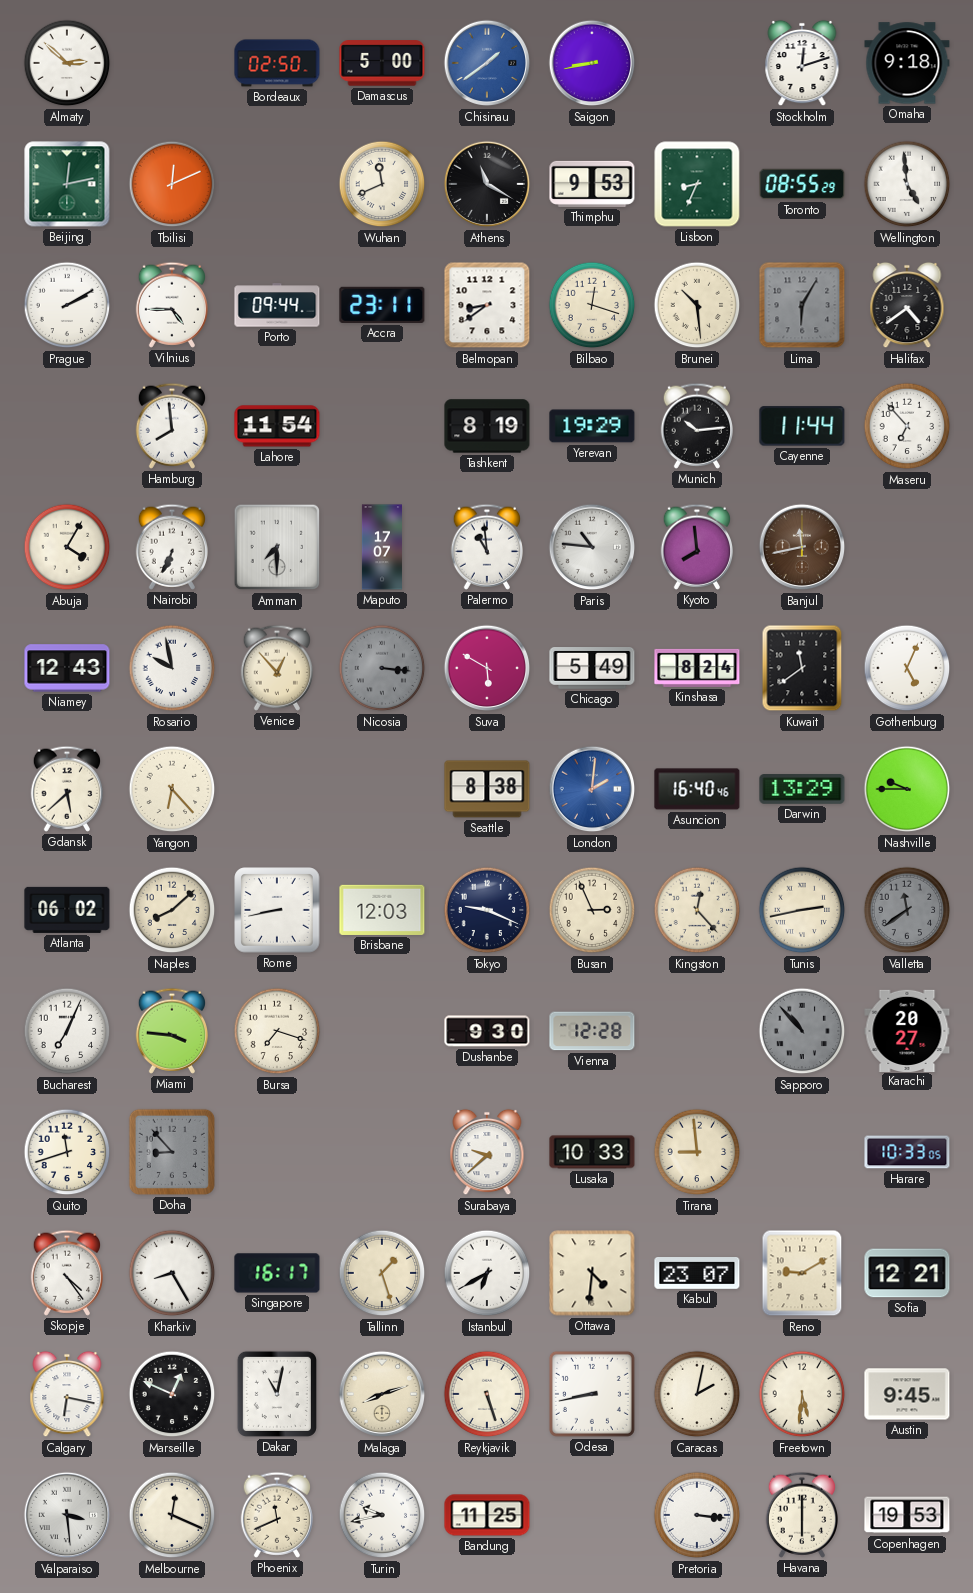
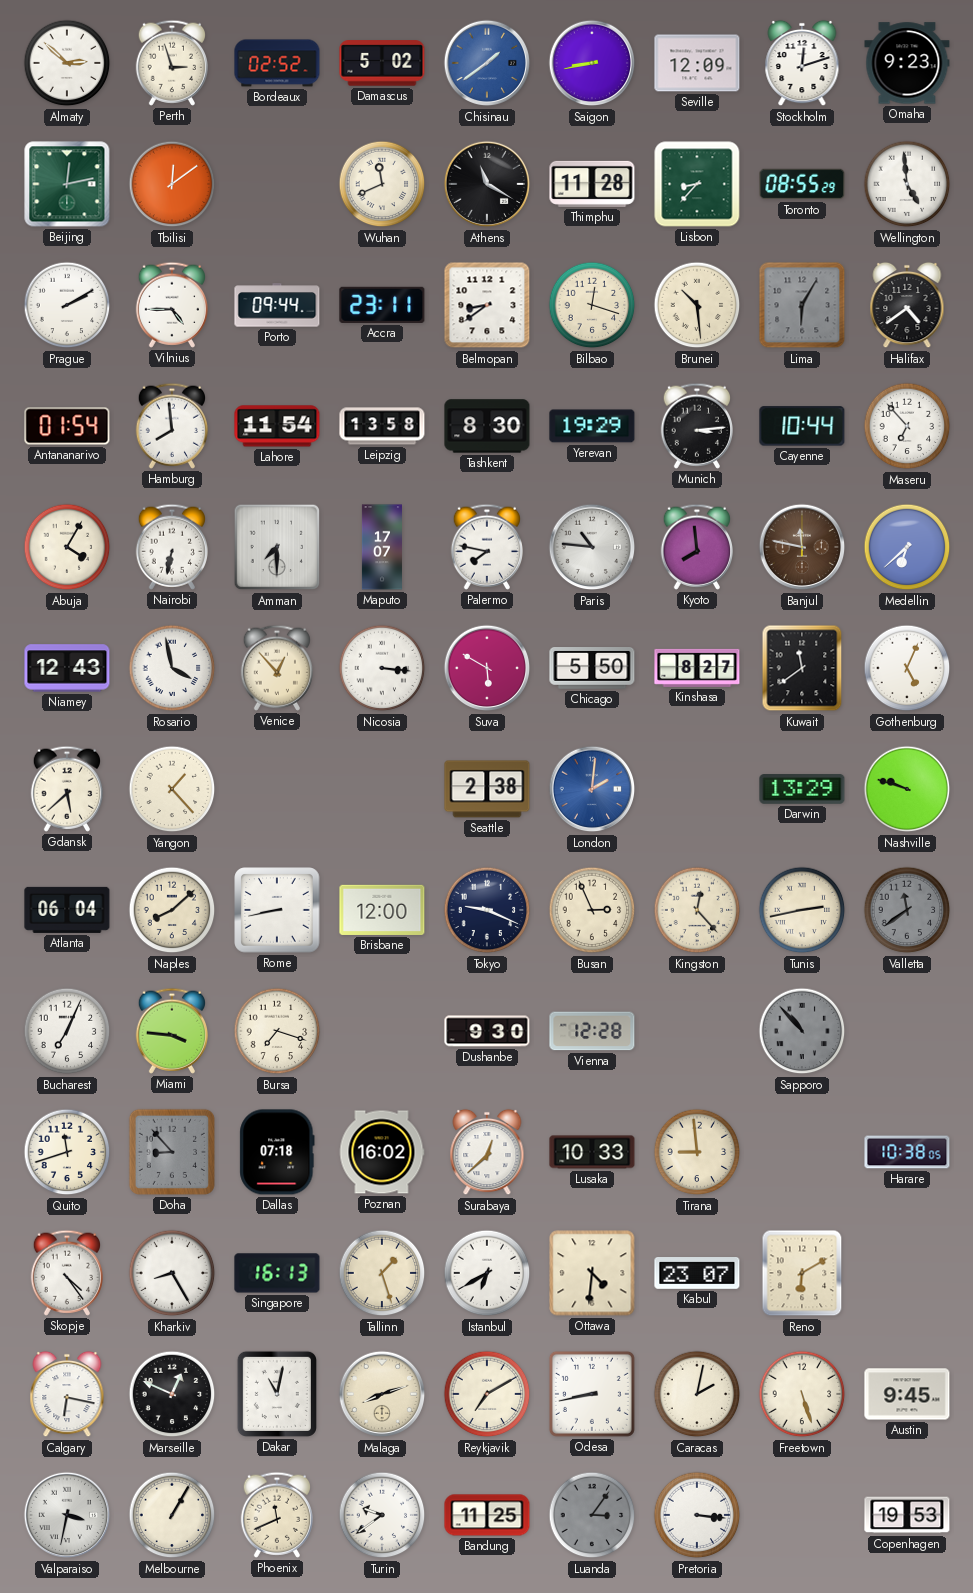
Perth: none -> 2:57 (171, 63)
Bordeaux: 02:50 -> 02:52 (277, 63)
Damascus: 5:00 -> 5:02 (382, 63)
Seville: none -> 12:09 (697, 63)
Omaha: 9:18 -> 9:23 (907, 63)
Tbilisi: 12:11 -> 12:09 (172, 184)
Thimphu: 9:53 -> 11:28 (592, 184)
Lisbon: 8:34 -> 8:37 (697, 184)
Antananarivo: none -> 01:54 (67, 426)
Leipzig: none -> 13:58 (382, 426)
Tashkent: 8:19 -> 8:30 (487, 426)
Munich: 10:14 -> 3:14 (696, 426)
Cayenne: 11:44 -> 10:44 (802, 426)
Nairobi: 6:34 -> 6:32 (171, 547)
Palermo: 10:59 -> 7:47 (486, 547)
Banjul: 11:43 -> 11:47 (802, 547)
Medellin: none -> 6:38 (907, 547)
Rosario: 9:58 -> 3:58 (172, 668)
Nicosia dial: grey -> white (382, 668)
Chicago: 5:49 -> 5:50 (592, 669)
Kinshasa: 8:24 -> 8:27 (697, 668)
Yangon: 6:23 -> 1:23 (172, 789)
Seattle: 8:38 -> 2:38 (487, 789)
Asuncion: 16:40 -> none (697, 789)
Nashville: 9:45 -> 9:48 (907, 789)
Atlanta: 06:02 -> 06:04 (67, 910)
Brisbane: 12:03 -> 12:00 (382, 910)
Karachi: 20:27 -> none (907, 1030)
Dallas: none -> 07:18 (277, 1152)
Poznan: none -> 16:02 (382, 1152)
Surabaya: 9:38 -> 12:38 (487, 1152)
Harare: 10:33 -> 10:38 (907, 1152)
Singapore: 16:17 -> 16:13 (277, 1273)
Reno: 9:10 -> 6:10 (802, 1273)
Sofia: 12:21 -> none (907, 1273)
Reykjavik: 5:27 -> 7:10 (487, 1394)
Freetown: 5:31 -> 5:27 (802, 1394)
Valparaiso: 3:29 -> 3:32 (67, 1515)
Melbourne: 12:19 -> 1:05 (172, 1515)
Turin: 9:43 -> 9:39 (382, 1515)
Luanda: none -> 3:06 (592, 1515)
Havana: 6:00 -> none (801, 1515)
